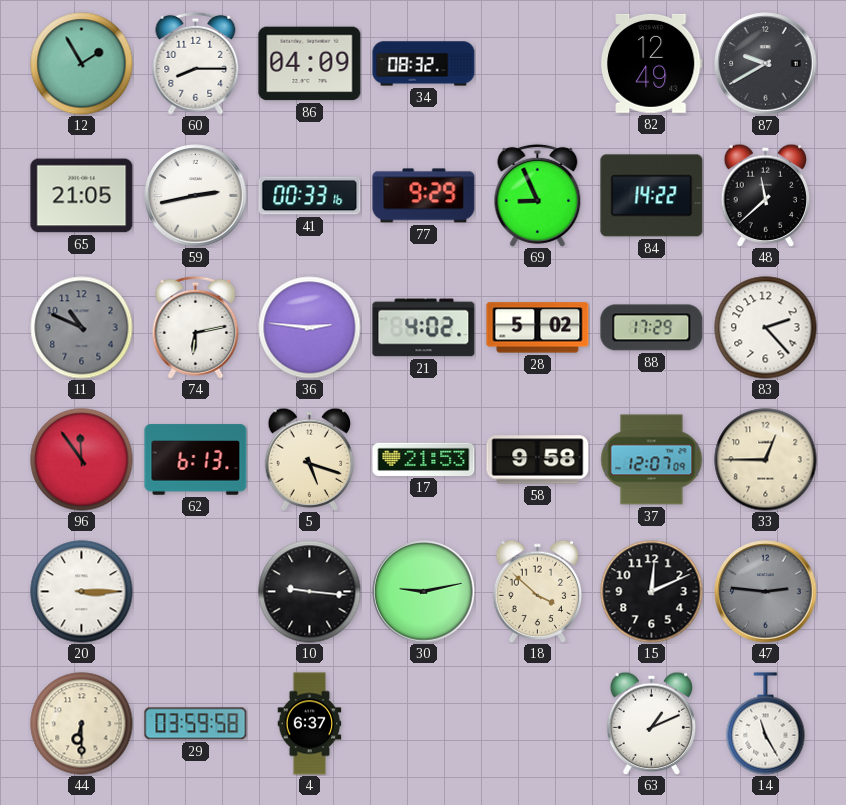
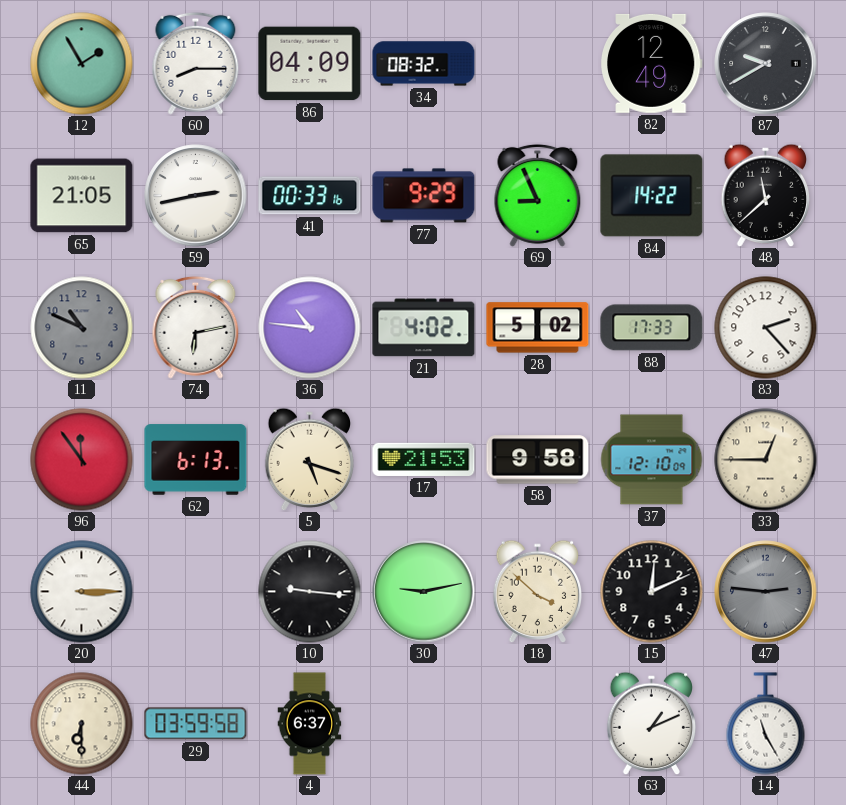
36: 2:46 -> 10:46 (310, 328)
88: 17:29 -> 17:33 (652, 328)
37: 12:07 -> 12:10 (652, 460)
